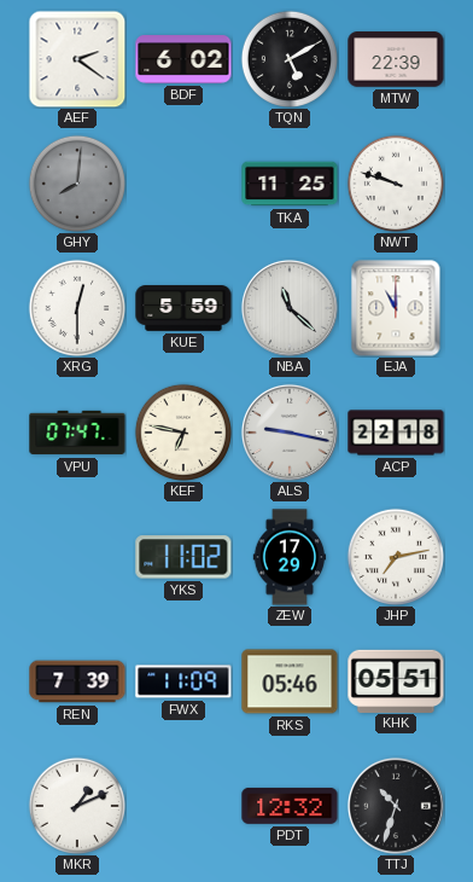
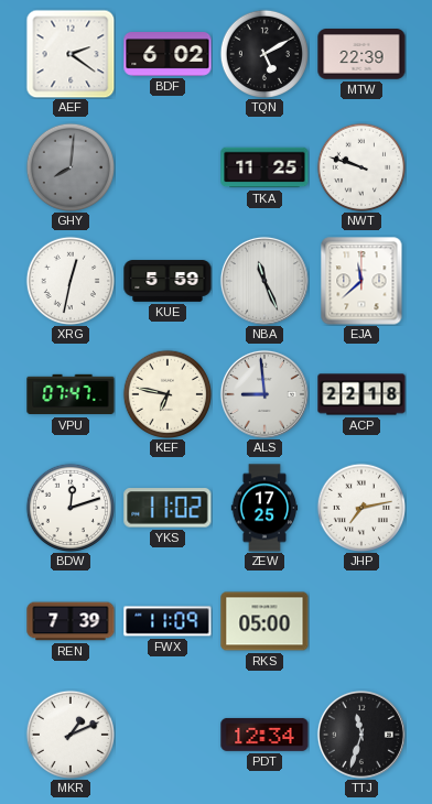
XRG: 12:30 -> 12:32 (69, 280)
NBA: 11:22 -> 11:26 (264, 281)
EJA: 11:00 -> 11:38 (361, 281)
ALS: 9:17 -> 8:59 (264, 394)
BDW: none -> 12:12 (69, 507)
ZEW: 17:29 -> 17:25 (264, 508)
RKS: 05:46 -> 05:00 (264, 621)
KHK: 05:51 -> none (396, 680)
PDT: 12:32 -> 12:34 (264, 735)
TTJ: 10:33 -> 11:33 (361, 735)
